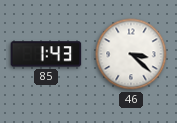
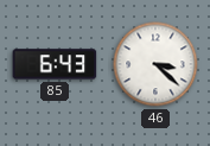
85: 1:43 -> 6:43 (55, 64)
